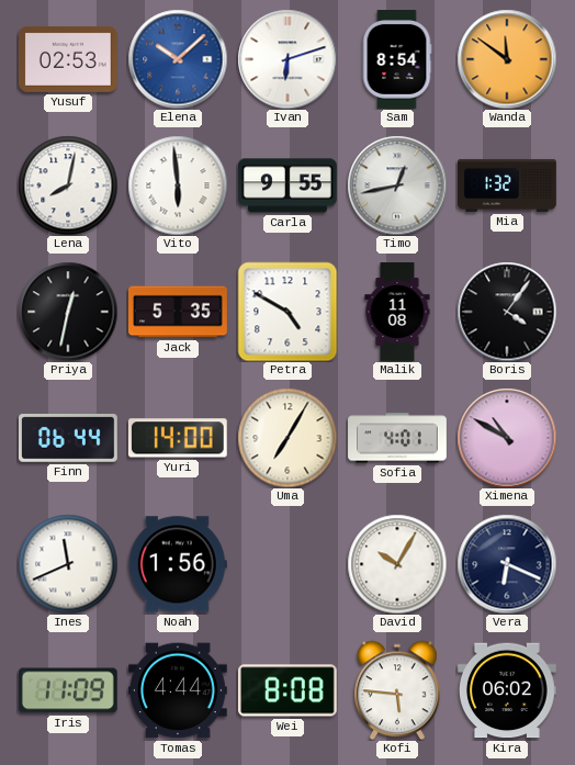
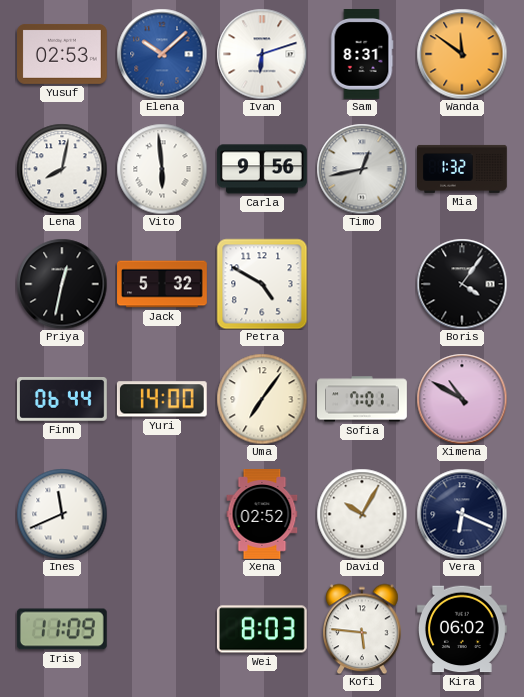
Sam: 8:54 -> 8:31 (362, 55)
Carla: 9:55 -> 9:56 (263, 169)
Jack: 5:35 -> 5:32 (162, 284)
Malik: 11:08 -> none (397, 312)
Uma: 7:05 -> 7:06 (262, 399)
Sofia: 4:01 -> 7:01 (362, 399)
Noah: 1:56 -> none (178, 564)
Xena: none -> 02:52 (262, 515)
Tomas: 4:44 -> none (179, 690)
Wei: 8:08 -> 8:03 (262, 629)
